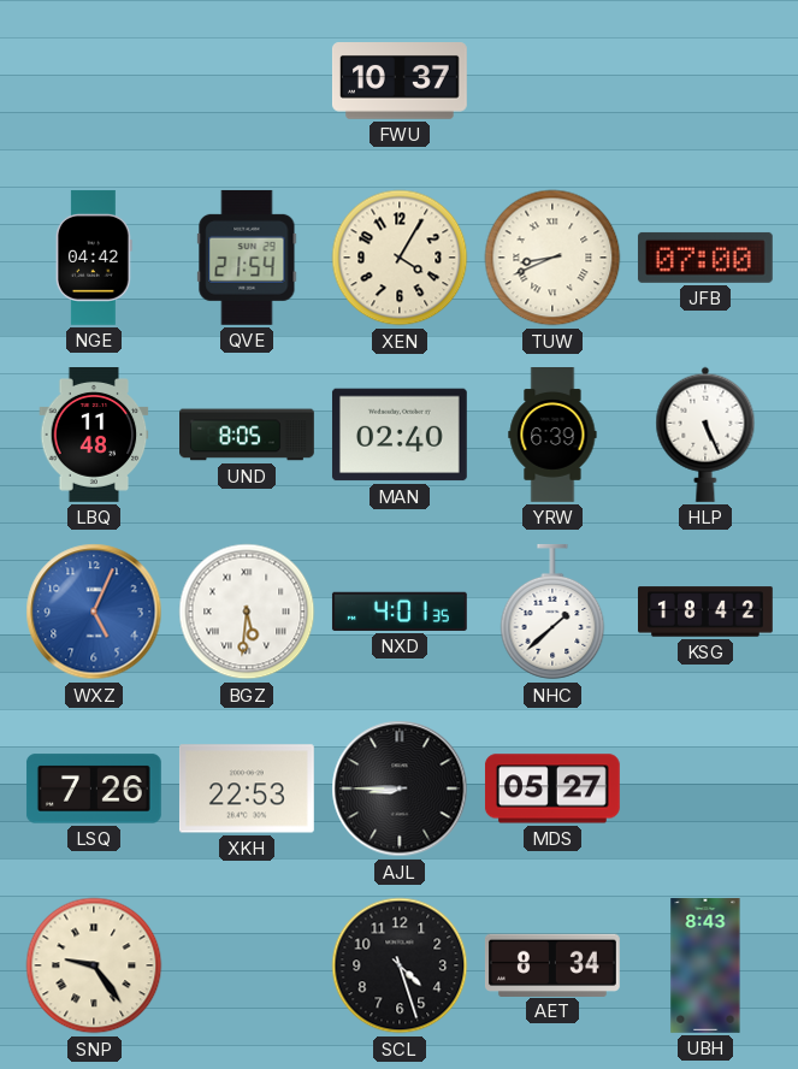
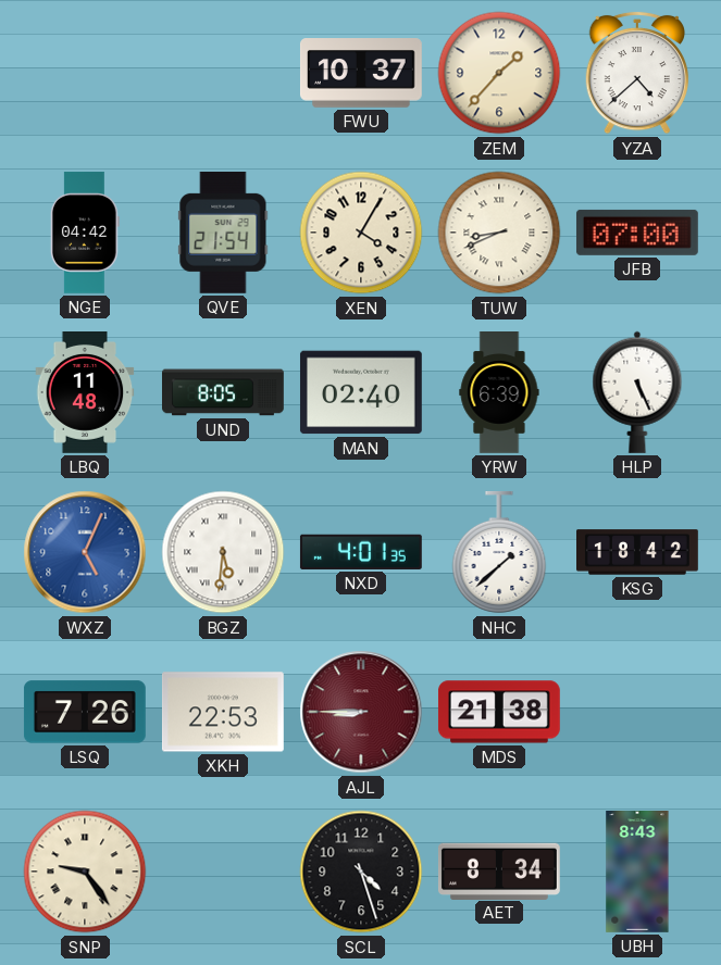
ZEM: none -> 1:37 (499, 73)
YZA: none -> 4:38 (636, 73)
AJL dial: black -> burgundy (361, 712)
MDS: 05:27 -> 21:38 (499, 712)
